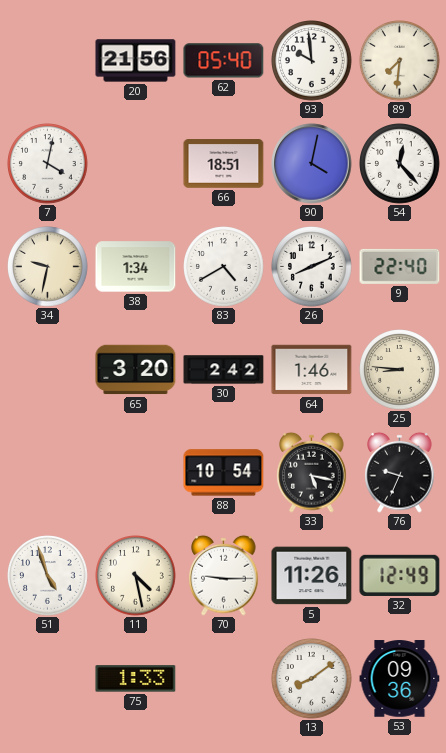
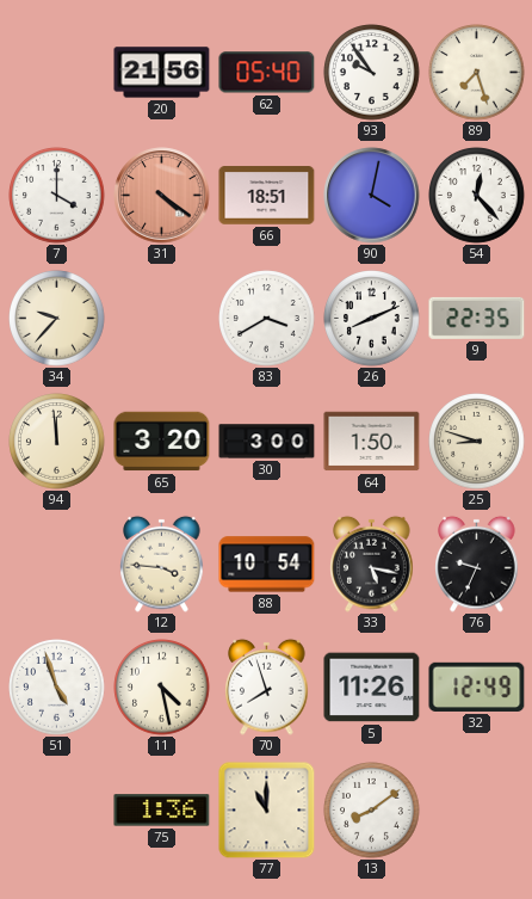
93: 9:59 -> 9:54 (372, 73)
89: 7:31 -> 7:27 (477, 73)
7: 4:02 -> 4:00 (57, 196)
31: none -> 4:21 (162, 196)
34: 9:32 -> 9:37 (57, 319)
38: 1:34 -> none (136, 267)
83: 4:40 -> 3:40 (267, 319)
9: 22:40 -> 22:35 (477, 318)
94: none -> 11:59 (57, 442)
30: 2:42 -> 3:00 (267, 442)
64: 1:46 -> 1:50 (372, 442)
25: 8:46 -> 8:48 (477, 442)
12: none -> 3:46 (162, 564)
70: 9:15 -> 7:57 (267, 686)
75: 1:33 -> 1:36 (162, 811)
77: none -> 11:00 (267, 811)
53: 09:36 -> none (400, 679)
